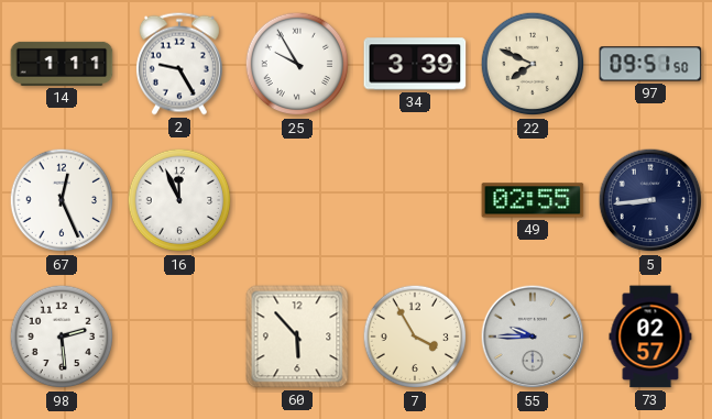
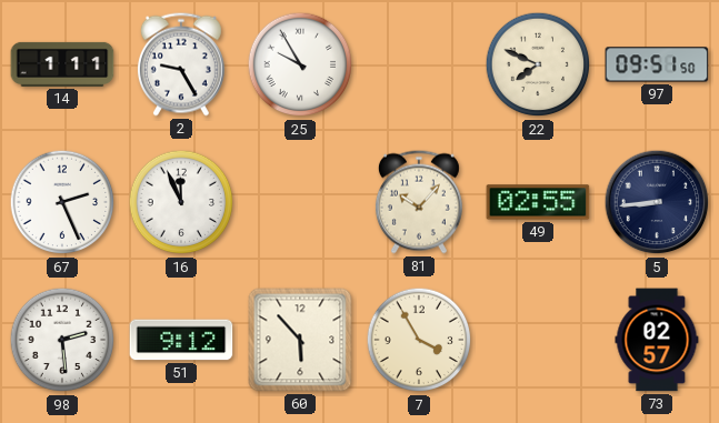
34: 3:39 -> none (415, 64)
67: 12:26 -> 2:26 (62, 202)
81: none -> 10:07 (419, 202)
51: none -> 9:12 (181, 340)
55: 9:45 -> none (533, 337)
